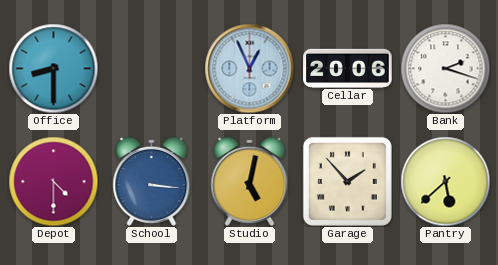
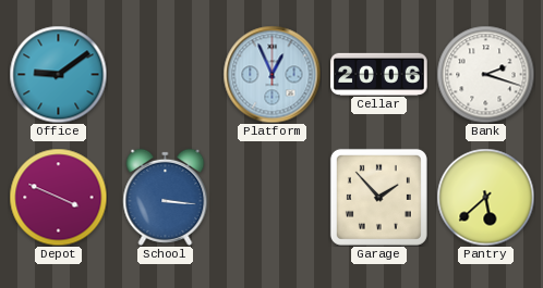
Office: 8:30 -> 9:09 (58, 74)
Depot: 4:30 -> 3:49 (58, 197)
Studio: 5:02 -> none (250, 181)
